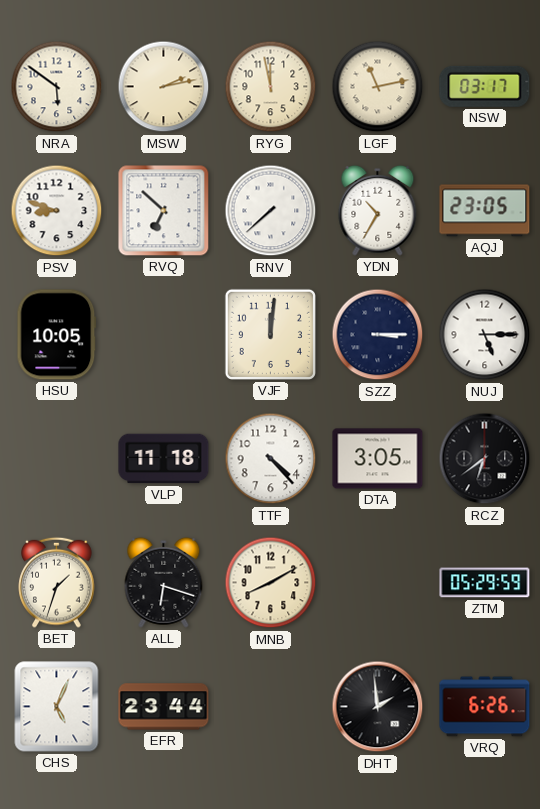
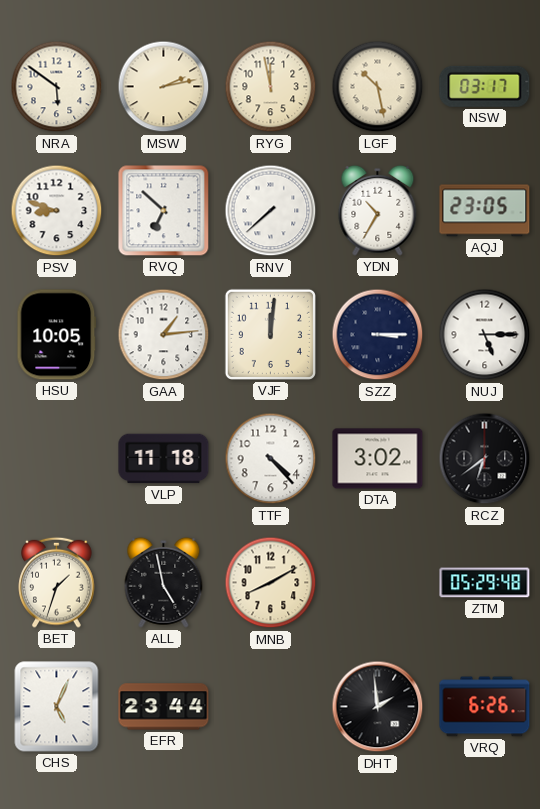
LGF: 11:13 -> 10:28 (378, 87)
GAA: none -> 1:14 (164, 335)
DTA: 3:05 -> 3:02 (378, 459)
ALL: 6:18 -> 4:58 (164, 582)
ZTM: 05:29:59 -> 05:29:48 (485, 583)
